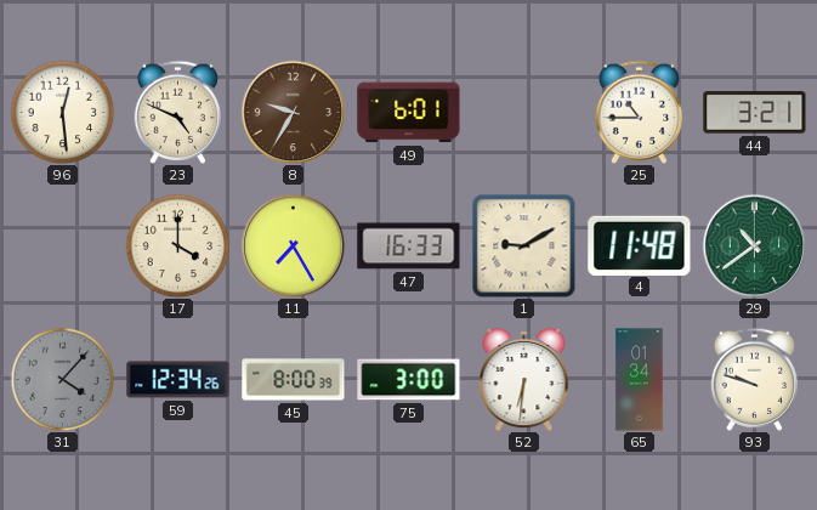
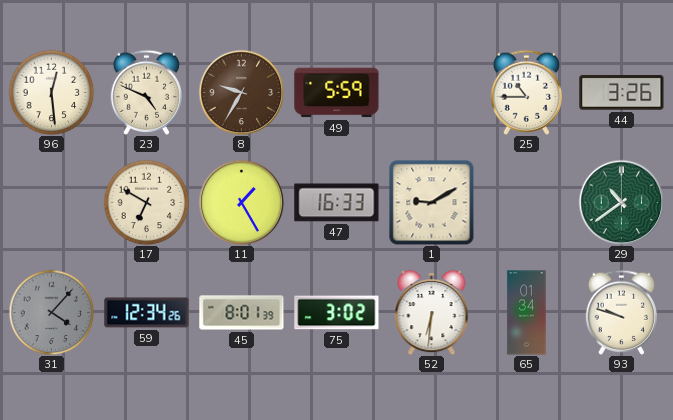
49: 6:01 -> 5:59 (337, 93)
44: 3:21 -> 3:26 (622, 93)
17: 4:00 -> 6:50 (146, 202)
11: 7:25 -> 1:25 (241, 202)
4: 11:48 -> none (640, 245)
45: 8:00 -> 8:01 (242, 313)
75: 3:00 -> 3:02 (337, 313)
